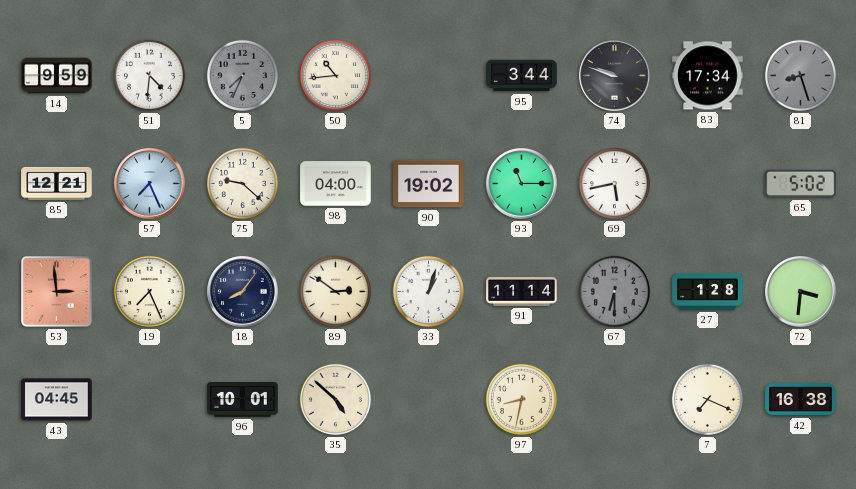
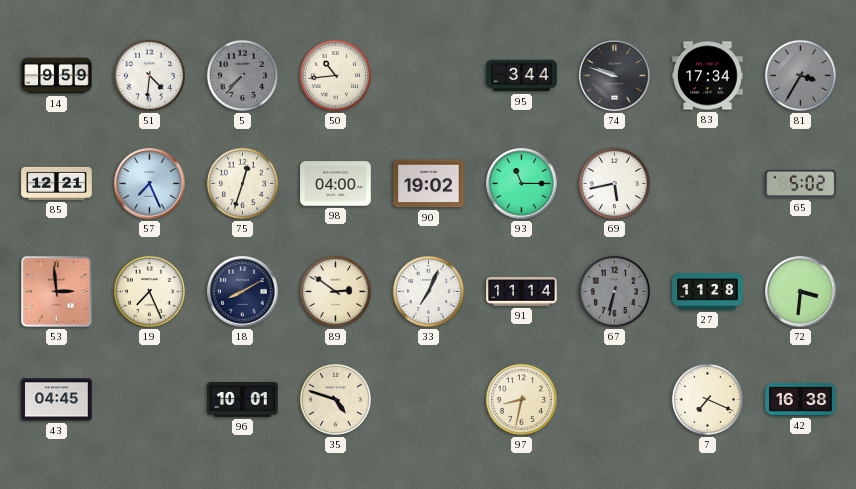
5: 7:34 -> 7:37 (242, 75)
81: 8:27 -> 3:35 (800, 75)
75: 9:22 -> 12:33 (242, 183)
18: 8:06 -> 8:10 (243, 292)
33: 1:03 -> 7:04 (428, 291)
67: 6:30 -> 6:32 (614, 291)
27: 1:28 -> 11:28 (708, 292)
35: 4:52 -> 4:48 (335, 399)
